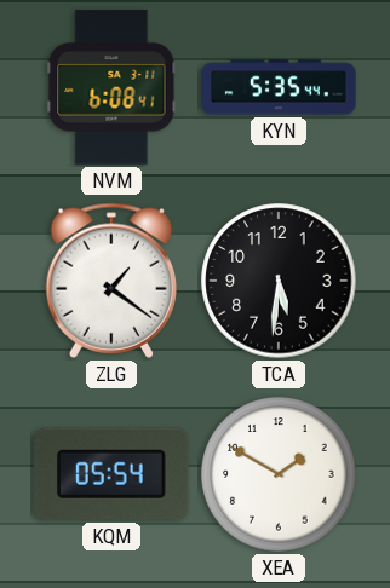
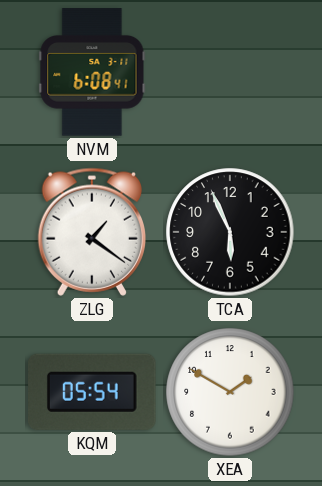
KYN: 5:35 -> none (279, 87)
TCA: 5:31 -> 5:56 (230, 232)
